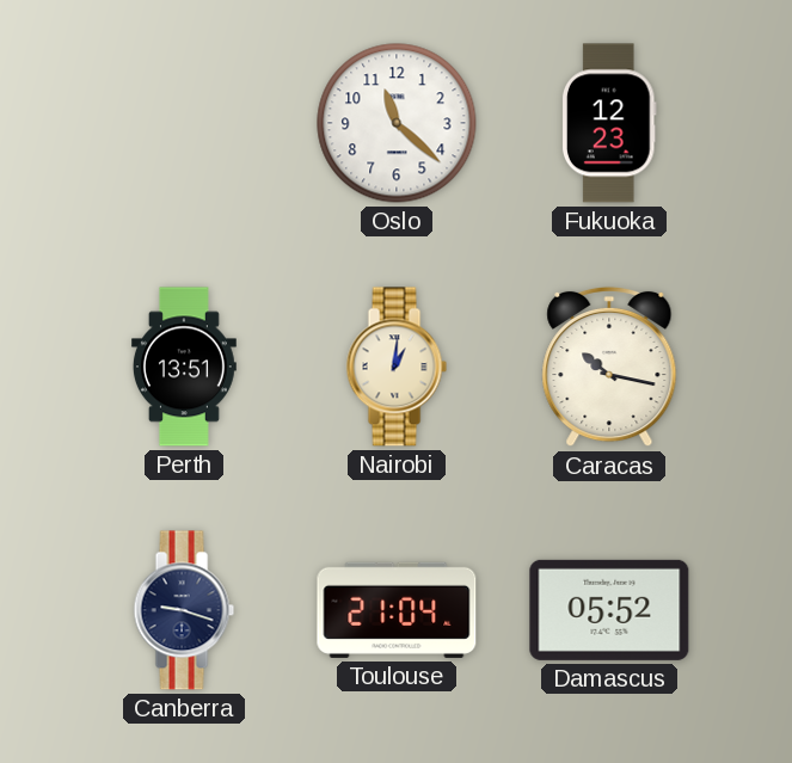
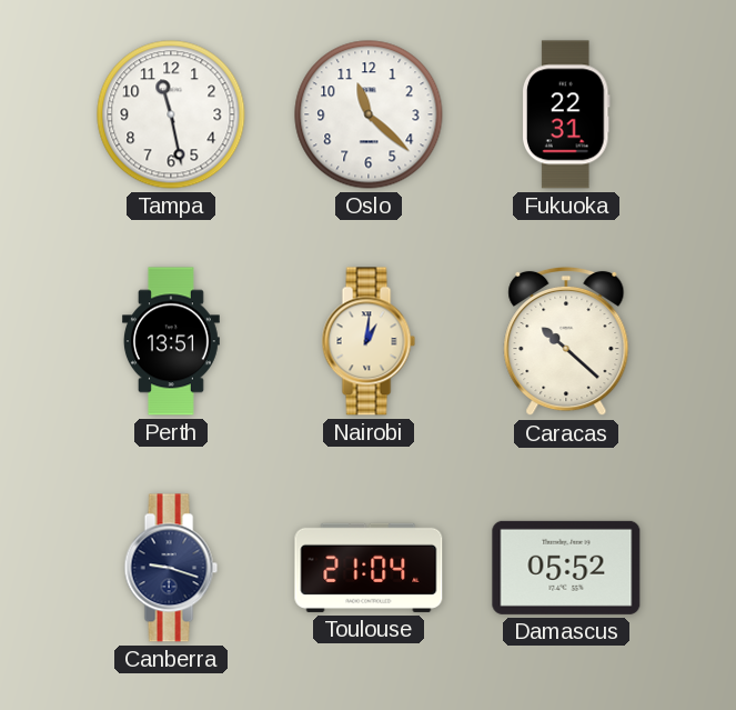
Tampa: none -> 11:28 (171, 114)
Fukuoka: 12:23 -> 22:31 (566, 114)
Caracas: 10:17 -> 10:22 (566, 341)
